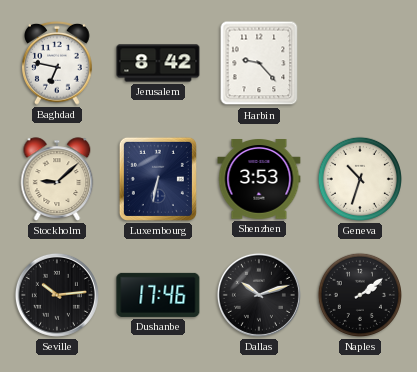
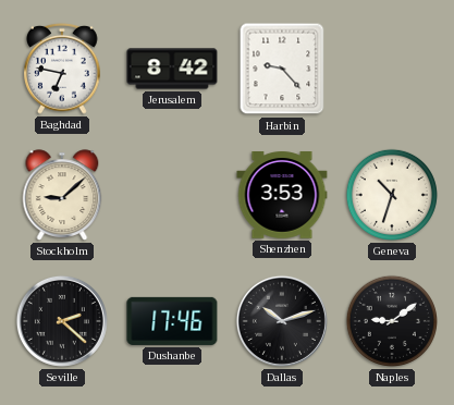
Luxembourg: 6:32 -> none (158, 179)
Seville: 10:14 -> 2:22 (62, 321)
Naples: 2:09 -> 9:09 (392, 321)
